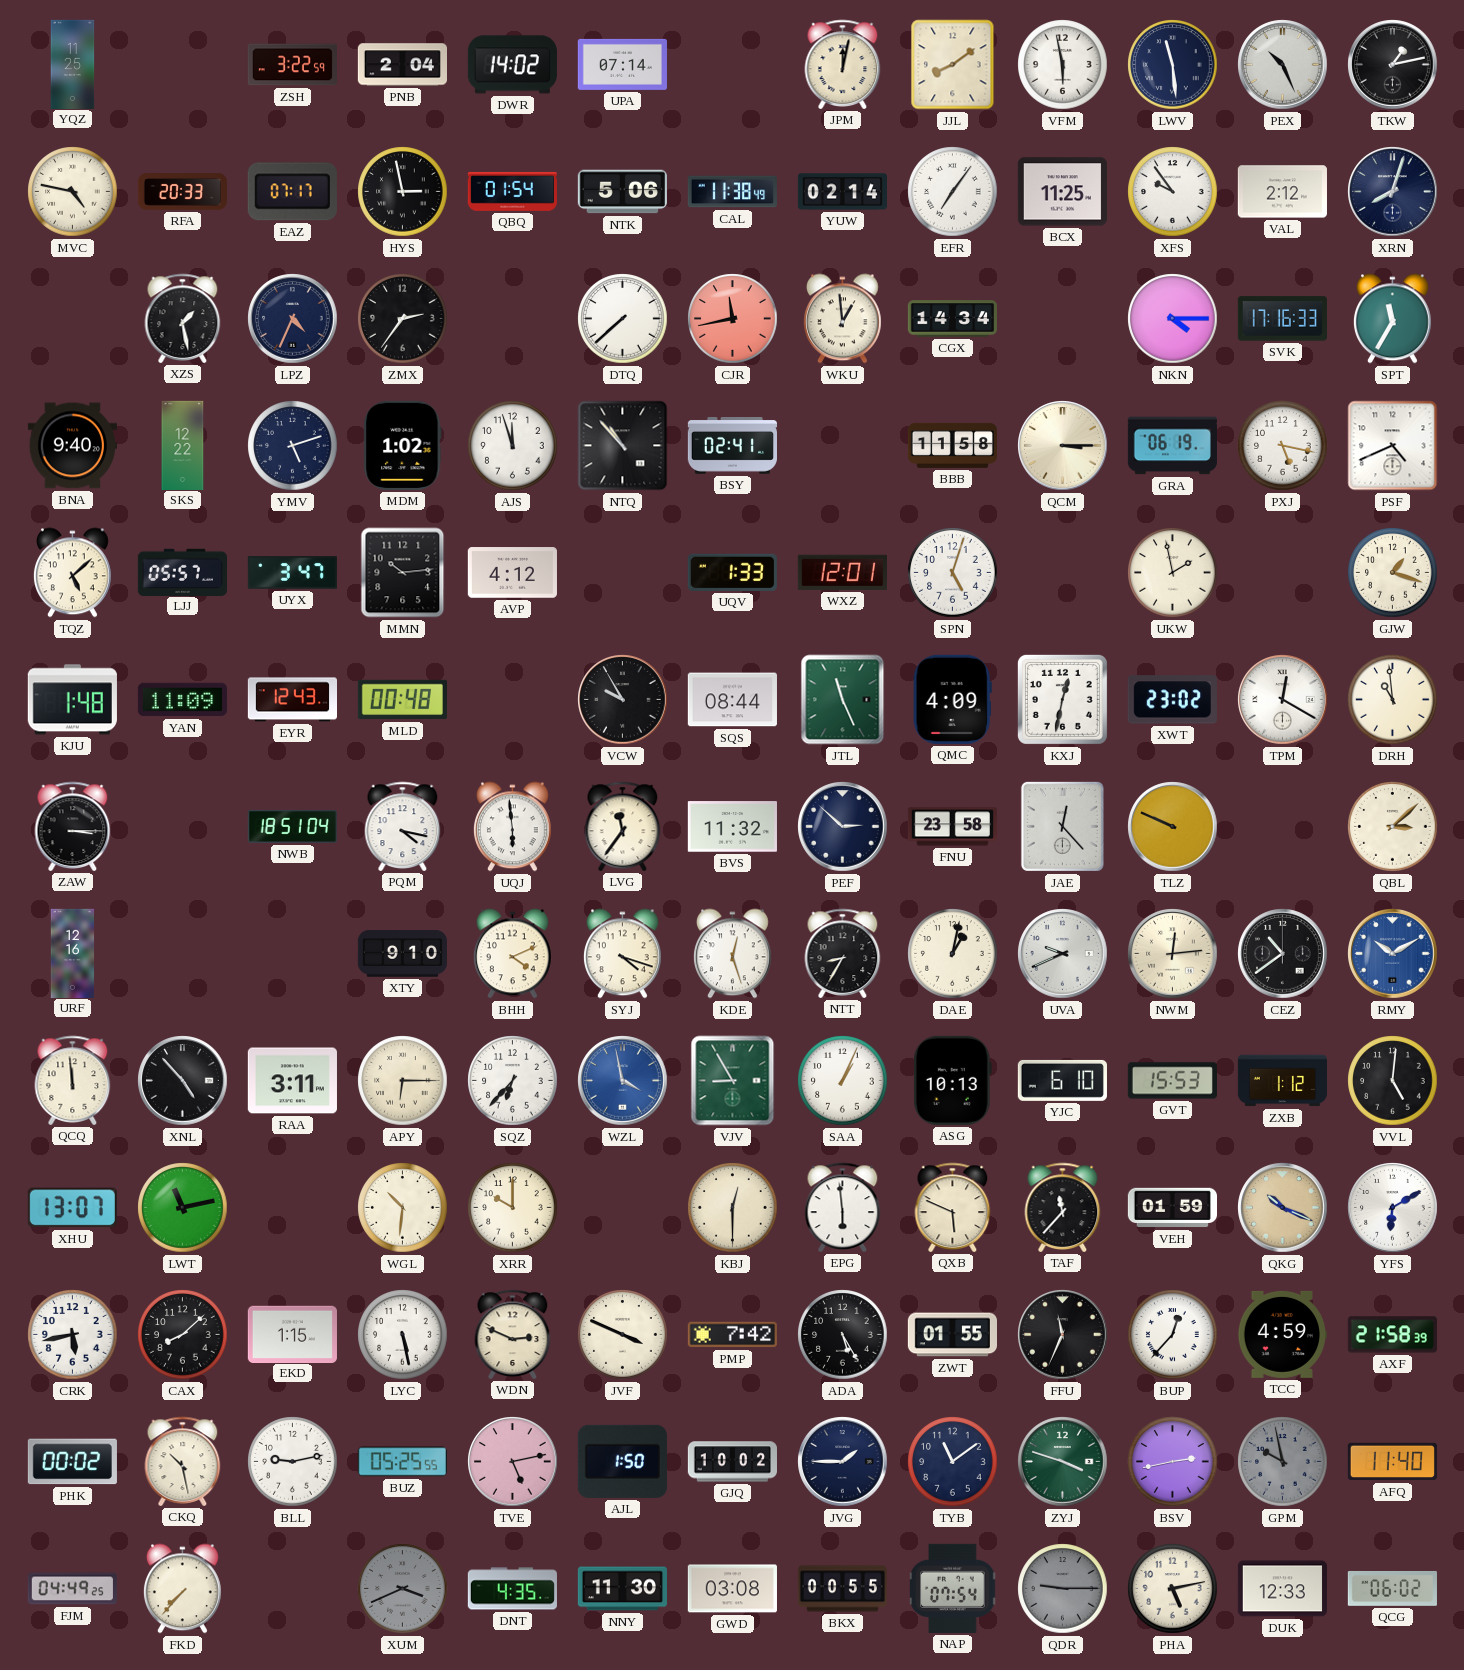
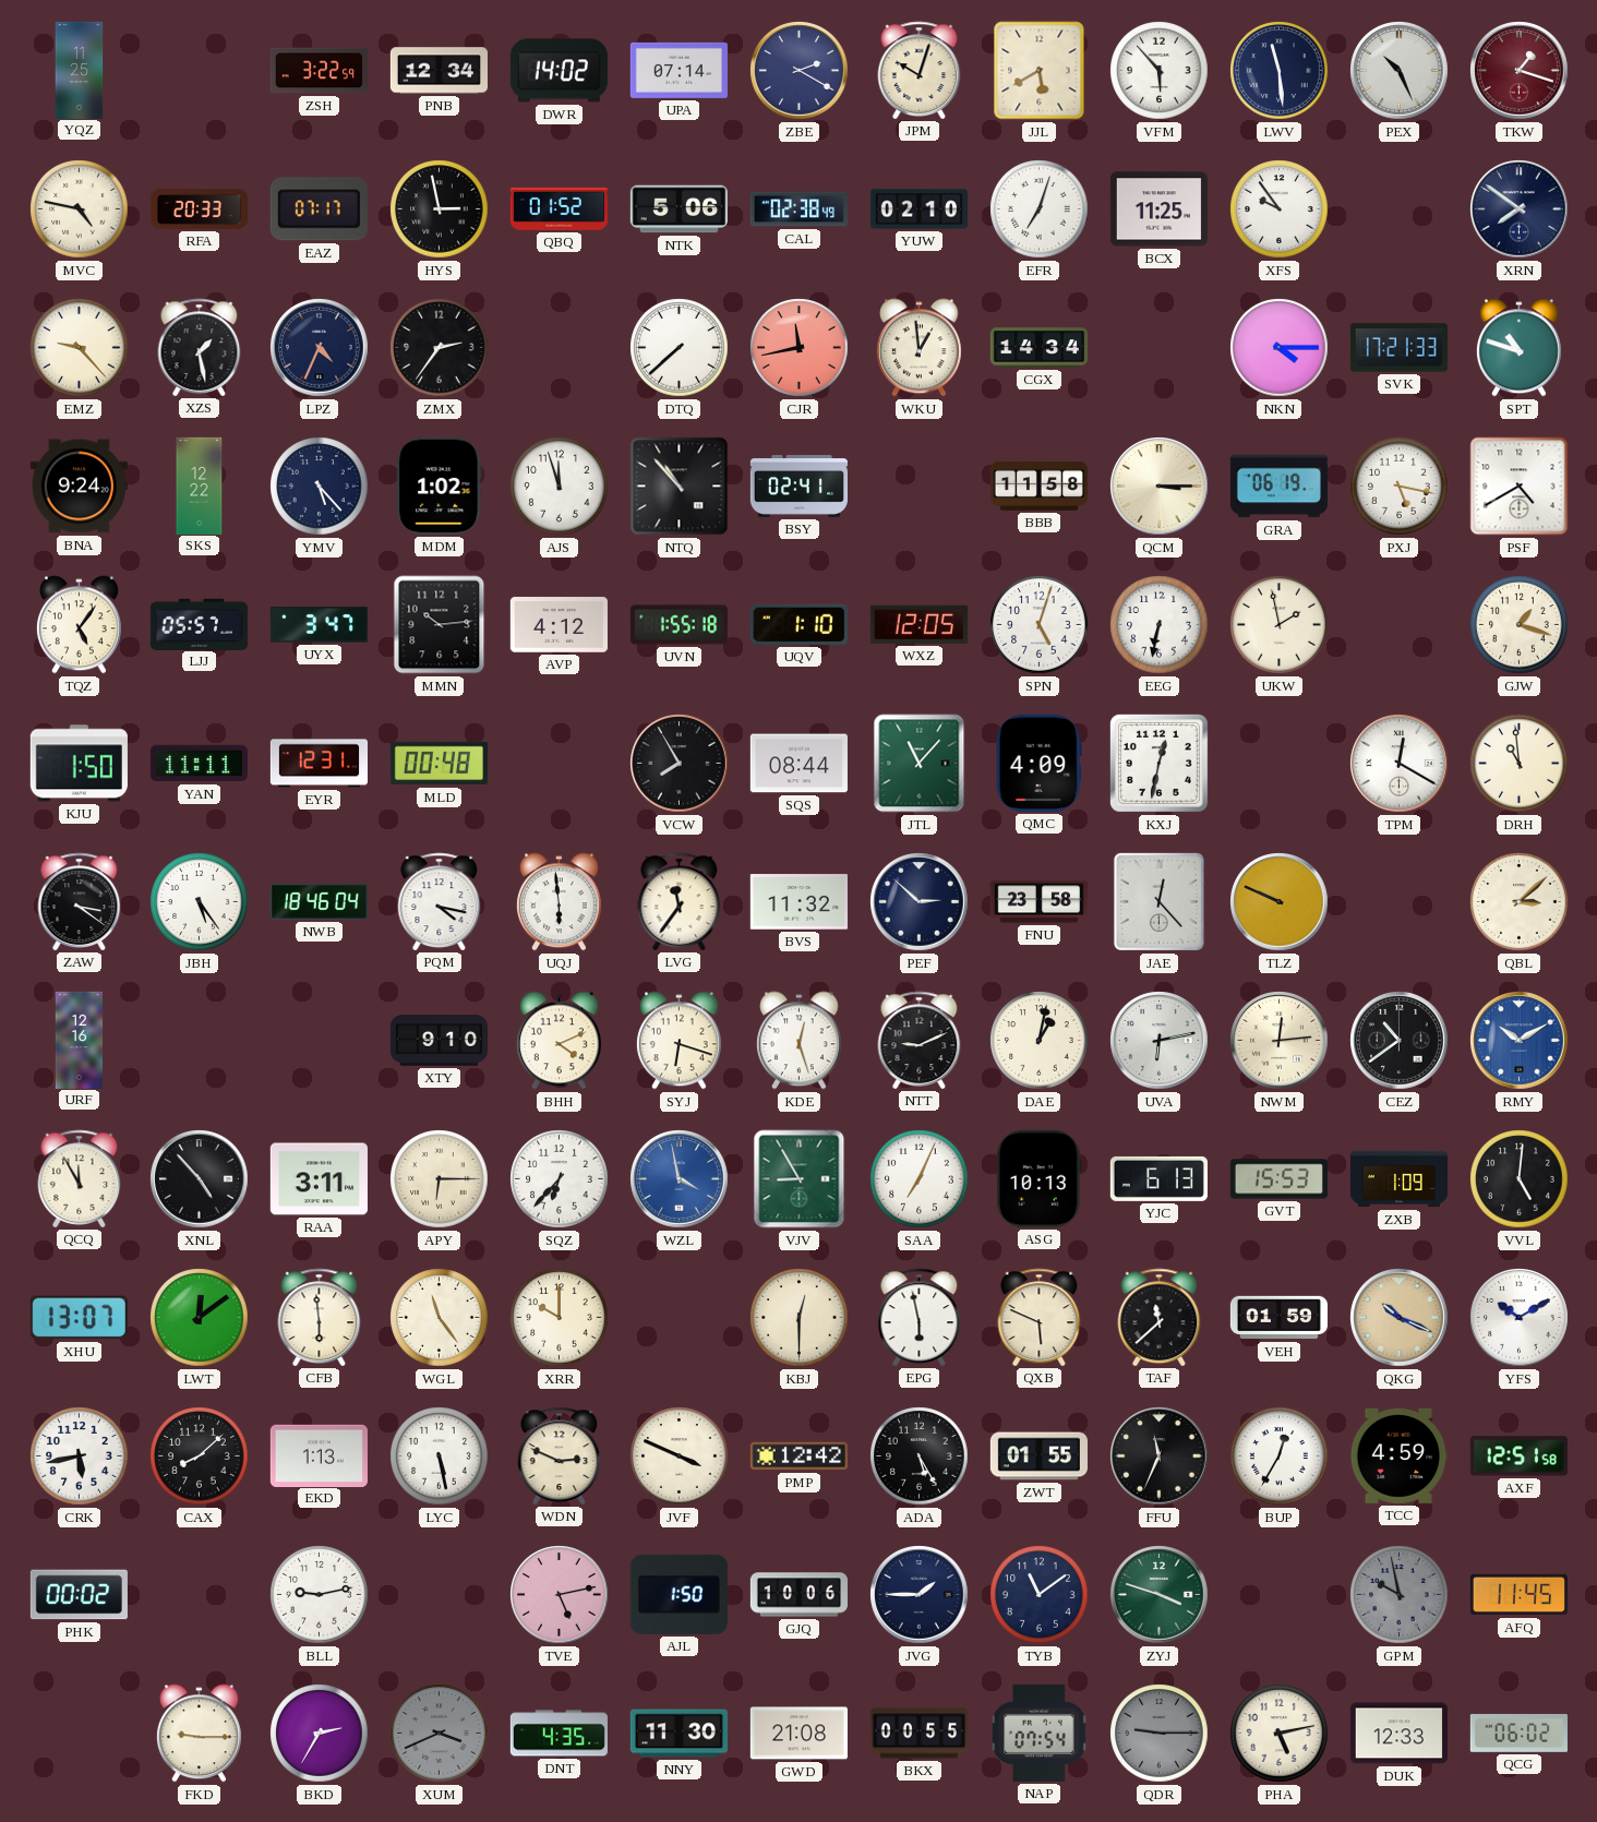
PNB: 2:04 -> 12:34 (439, 71)
ZBE: none -> 2:20 (800, 71)
JPM: 12:02 -> 10:03 (920, 70)
JJL: 8:09 -> 5:40 (1040, 71)
VFM: 5:58 -> 5:53 (1160, 71)
TKW: 1:13 -> 1:18 (1520, 71)
TKW dial: black -> burgundy (1520, 71)
QBQ: 01:54 -> 01:52 (559, 208)
CAL: 11:38 -> 02:38 (798, 209)
YUW: 02:14 -> 02:10 (918, 209)
EFR: 7:06 -> 7:03 (1040, 209)
VAL: 2:12 -> none (1282, 192)
XRN: 8:03 -> 7:51 (1520, 209)
EMZ: none -> 9:23 (80, 348)
SVK: 17:16 -> 17:21 (1398, 348)
SPT: 11:35 -> 10:48 (1518, 348)
BNA: 9:40 -> 9:24 (79, 487)
YMV: 5:12 -> 5:23 (320, 487)
PSF: 4:41 -> 4:40 (1520, 487)
TQZ: 5:08 -> 5:06 (79, 625)
UVN: none -> 1:55 (679, 625)
UQV: 1:33 -> 1:10 (798, 624)
WXZ: 12:01 -> 12:05 (918, 624)
EEG: none -> 6:32 (1160, 625)
KJU: 1:48 -> 1:50 (79, 764)
YAN: 11:09 -> 11:11 (199, 764)
EYR: 12:43 -> 12:31 (319, 764)
VCW: 9:55 -> 7:55 (680, 764)
JTL: 11:26 -> 11:07 (920, 764)
XWT: 23:02 -> none (1172, 700)
ZAW: 3:15 -> 3:21 (80, 901)
JBH: none -> 5:24 (200, 902)
NWB: 18:51 -> 18:46 (319, 901)
SYJ: 4:18 -> 6:18 (679, 1041)
NTT: 8:35 -> 9:11 (920, 1040)
UVA: 9:41 -> 6:13 (1160, 1041)
QCQ: 11:59 -> 11:55 (80, 1178)
SAA: 1:04 -> 7:04 (920, 1179)
YJC: 6:10 -> 6:13 (1158, 1178)
ZXB: 1:12 -> 1:09 (1398, 1179)
LWT: 11:13 -> 12:09 (200, 1318)
CFB: none -> 5:59 (320, 1317)
WGL: 10:31 -> 11:24 (440, 1318)
EPG: 5:59 -> 5:58 (920, 1317)
TAF: 11:37 -> 11:38 (1160, 1317)
YFS: 6:10 -> 10:10 (1520, 1318)
EKD: 1:15 -> 1:13 (319, 1455)
PMP: 7:42 -> 12:42 (798, 1457)
BUP: 12:37 -> 12:35 (1280, 1457)
AXF: 21:58 -> 12:51 (1518, 1457)
CKQ: 10:28 -> none (183, 1461)
BUZ: 05:25 -> none (402, 1462)
GJQ: 10:02 -> 10:06 (798, 1595)
BSV: 2:43 -> none (1173, 1462)
AFQ: 11:40 -> 11:45 (1518, 1595)
FJM: 04:49 -> none (72, 1589)
FKD: 7:37 -> 9:15 (199, 1734)
BKD: none -> 2:35 (320, 1734)
GWD: 03:08 -> 21:08 (798, 1734)
